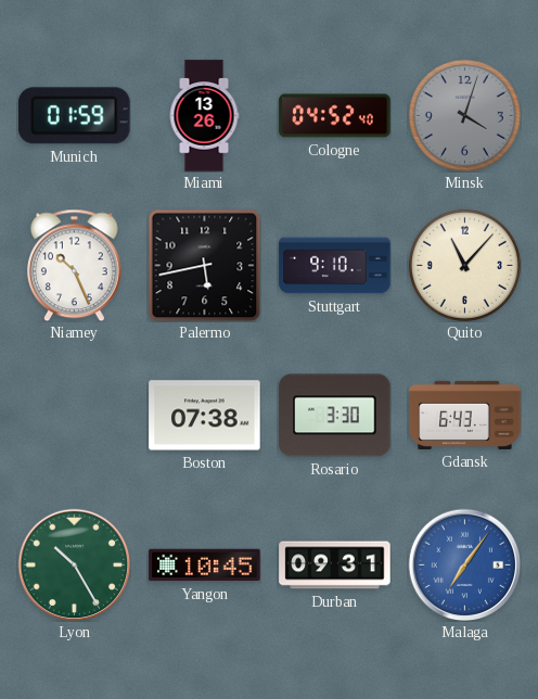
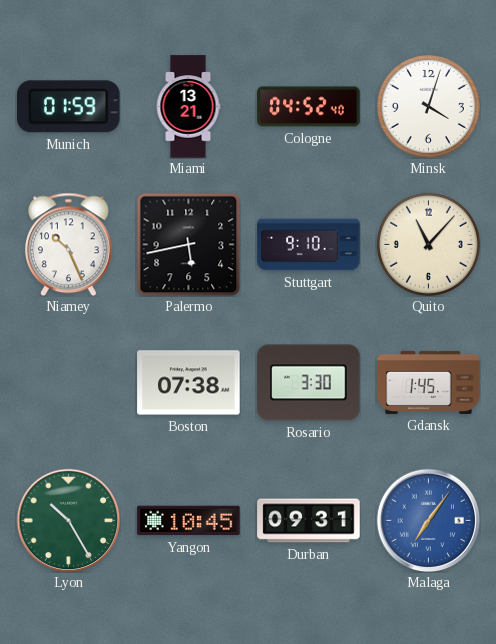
Miami: 13:26 -> 13:21 (188, 107)
Minsk dial: grey -> white (428, 106)
Gdansk: 6:43 -> 1:45 (429, 382)
